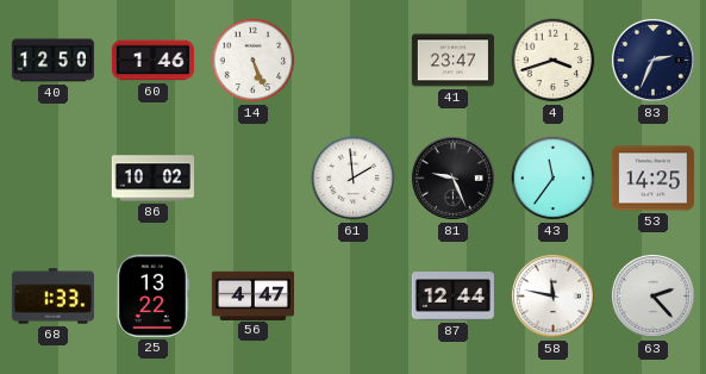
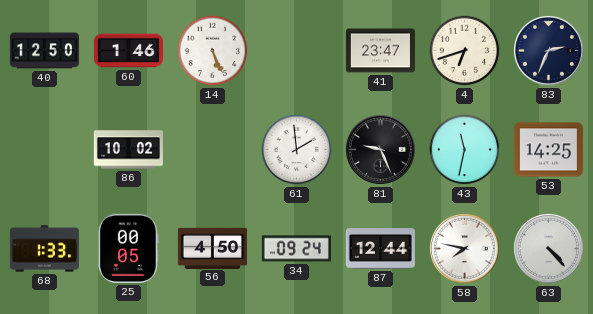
4: 3:42 -> 6:42 (465, 51)
43: 11:36 -> 11:32 (465, 150)
25: 13:22 -> 00:05 (128, 248)
56: 4:47 -> 4:50 (212, 248)
34: none -> 09:24 (296, 249)
58: 11:47 -> 7:47 (464, 248)
63: 2:23 -> 4:23 (548, 248)
